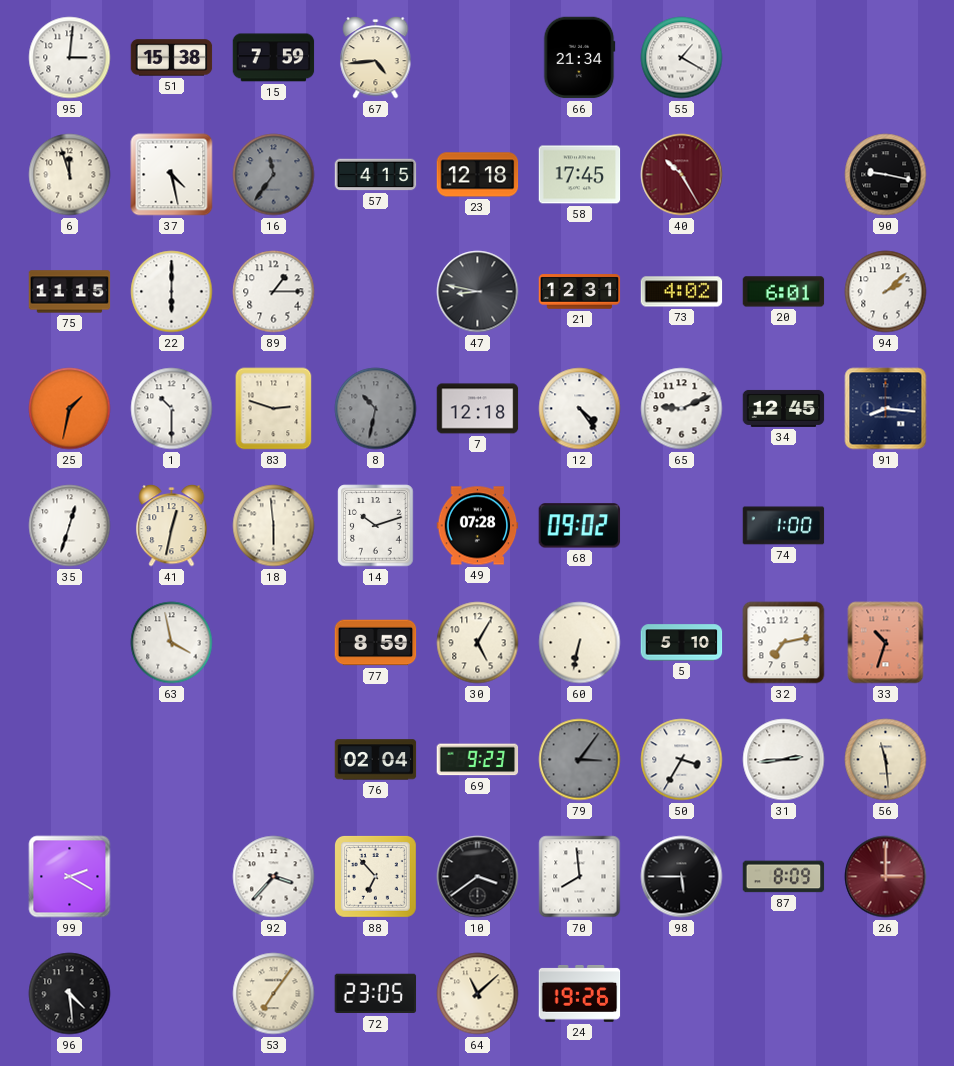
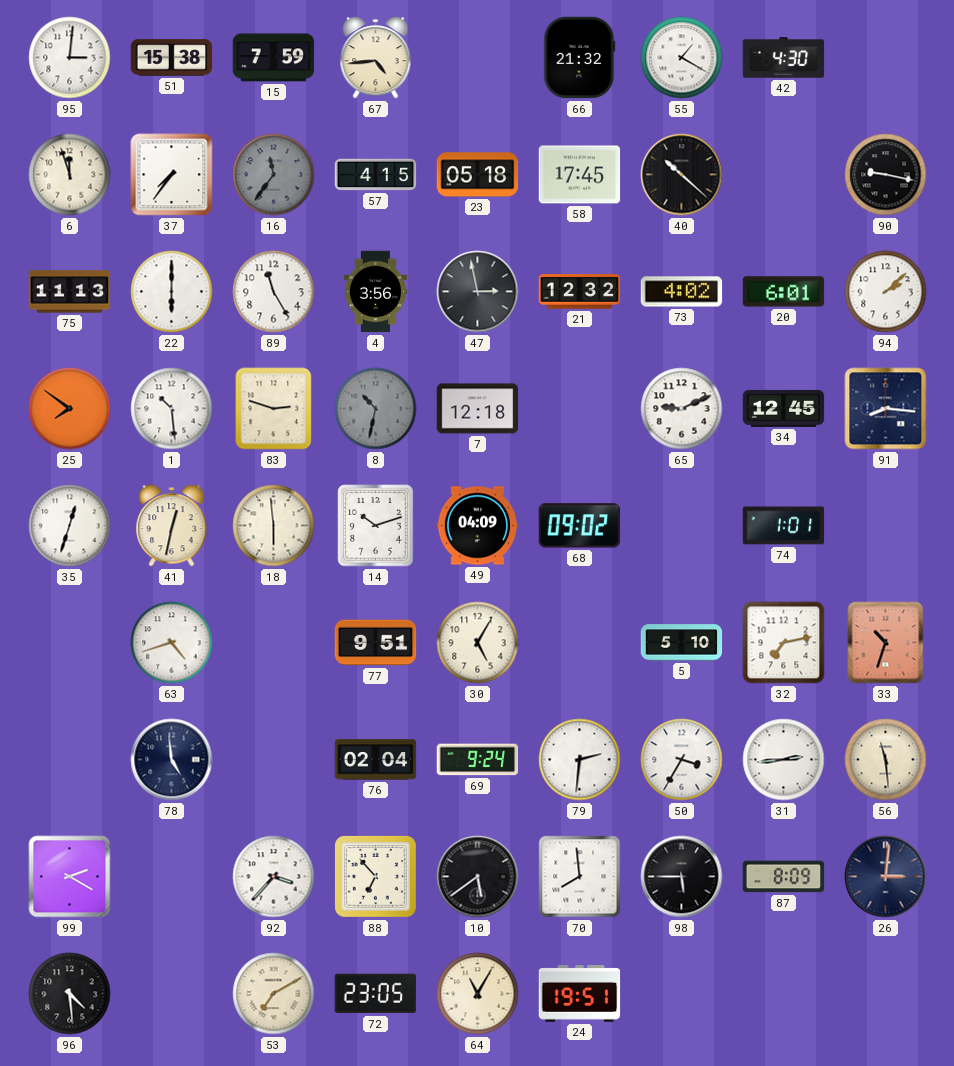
66: 21:34 -> 21:32 (579, 58)
42: none -> 4:30 (784, 58)
37: 4:28 -> 7:36 (172, 175)
23: 12:18 -> 05:18 (478, 175)
40: 10:25 -> 10:22 (682, 175)
40 dial: burgundy -> black (682, 175)
75: 11:15 -> 11:13 (70, 292)
89: 1:15 -> 11:25 (274, 292)
4: none -> 3:56 (375, 292)
47: 8:47 -> 2:58 (478, 292)
21: 12:31 -> 12:32 (580, 292)
25: 1:32 -> 7:51 (70, 409)
1: 10:30 -> 10:29 (172, 409)
12: 4:24 -> none (580, 409)
49: 07:28 -> 04:09 (478, 526)
74: 1:00 -> 1:01 (784, 526)
63: 3:58 -> 4:42 (172, 643)
77: 8:59 -> 9:51 (376, 643)
60: 6:32 -> none (580, 643)
78: none -> 4:59 (172, 760)
69: 9:23 -> 9:24 (478, 760)
79: 3:06 -> 2:31 (580, 760)
79 dial: grey -> white (580, 760)
10: 3:39 -> 5:39 (478, 877)
26: 3:00 -> 3:01 (886, 877)
26 dial: burgundy -> navy (886, 877)
53: 7:06 -> 7:10 (274, 994)
64: 11:08 -> 11:05 (478, 994)
24: 19:26 -> 19:51 (580, 994)
